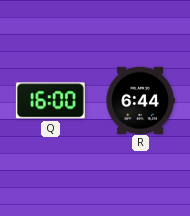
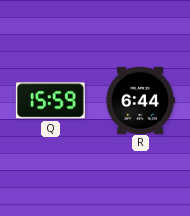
Q: 16:00 -> 15:59 (50, 101)
